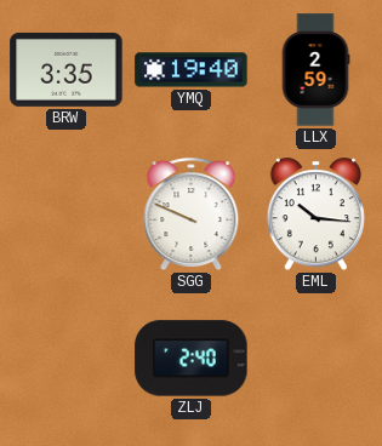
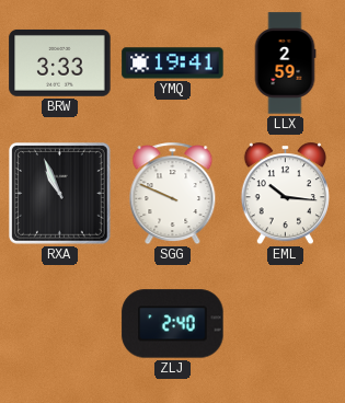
BRW: 3:35 -> 3:33 (60, 62)
YMQ: 19:40 -> 19:41 (173, 64)
RXA: none -> 10:56 (60, 194)
